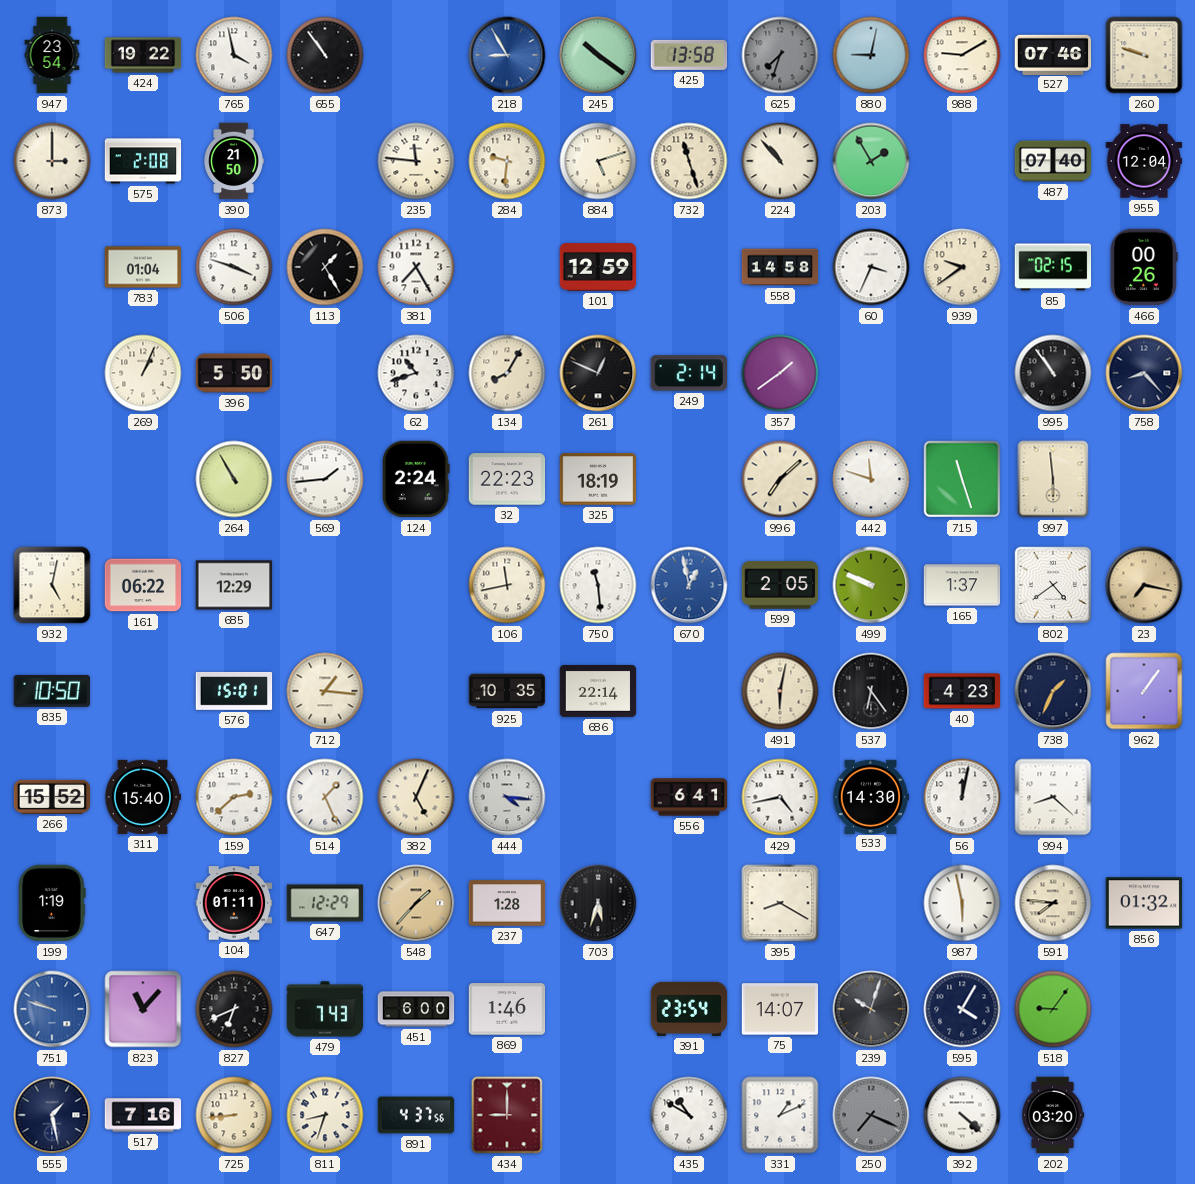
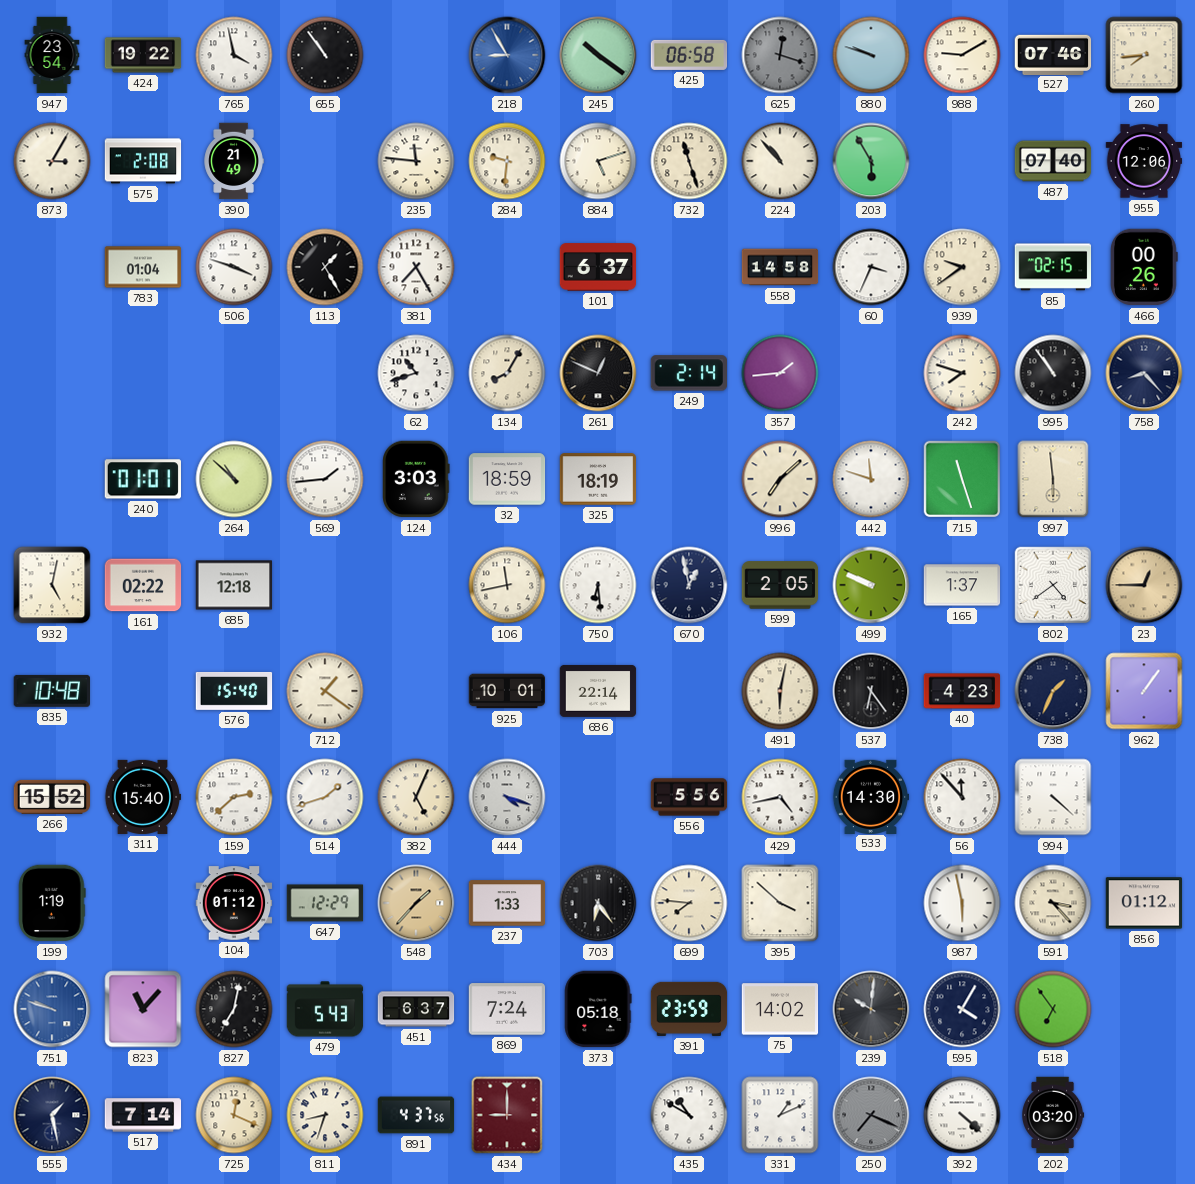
425: 13:58 -> 06:58 (689, 55)
625: 7:33 -> 12:18 (780, 55)
880: 9:02 -> 9:48 (871, 55)
260: 9:48 -> 7:44 (1144, 55)
873: 3:00 -> 3:05 (52, 161)
390: 21:50 -> 21:49 (234, 161)
203: 1:55 -> 5:55 (871, 161)
955: 12:04 -> 12:06 (1144, 161)
101: 12:59 -> 6:37 (598, 267)
269: 1:04 -> none (143, 373)
396: 5:50 -> none (234, 373)
357: 1:39 -> 1:44 (780, 373)
242: none -> 7:48 (962, 373)
240: none -> 01:01 (142, 479)
264: 10:55 -> 10:52 (234, 479)
124: 2:24 -> 3:03 (416, 479)
32: 22:23 -> 18:59 (507, 479)
161: 06:22 -> 02:22 (143, 585)
685: 12:29 -> 12:18 (234, 585)
750: 11:29 -> 6:29 (598, 585)
670 dial: blue -> navy (689, 585)
23: 7:17 -> 12:45 (1144, 585)
835: 10:50 -> 10:48 (51, 691)
576: 15:01 -> 15:40 (234, 691)
712: 1:16 -> 1:21 (325, 691)
925: 10:35 -> 10:01 (507, 691)
514: 1:26 -> 1:42 (325, 797)
444: 4:16 -> 4:18 (507, 797)
556: 6:41 -> 5:56 (689, 797)
56: 12:02 -> 11:53 (962, 797)
994: 8:22 -> 4:22 (1053, 797)
104: 01:11 -> 01:12 (234, 903)
237: 1:28 -> 1:33 (507, 903)
703: 5:33 -> 6:24 (598, 903)
699: none -> 7:46 (689, 903)
395: 8:20 -> 3:52 (780, 903)
591: 7:46 -> 3:23 (1053, 903)
856: 01:32 -> 01:12 (1144, 903)
827: 6:41 -> 7:02 (234, 1009)
479: 7:43 -> 5:43 (325, 1009)
451: 6:00 -> 6:37 (416, 1009)
869: 1:46 -> 7:24 (507, 1009)
373: none -> 05:18 (598, 1009)
391: 23:54 -> 23:59 (689, 1009)
75: 14:07 -> 14:02 (780, 1009)
239: 10:03 -> 10:01 (871, 1009)
518: 9:06 -> 6:54 (1053, 1009)
517: 7:16 -> 7:14 (143, 1115)
725: 8:44 -> 12:19 (234, 1115)
